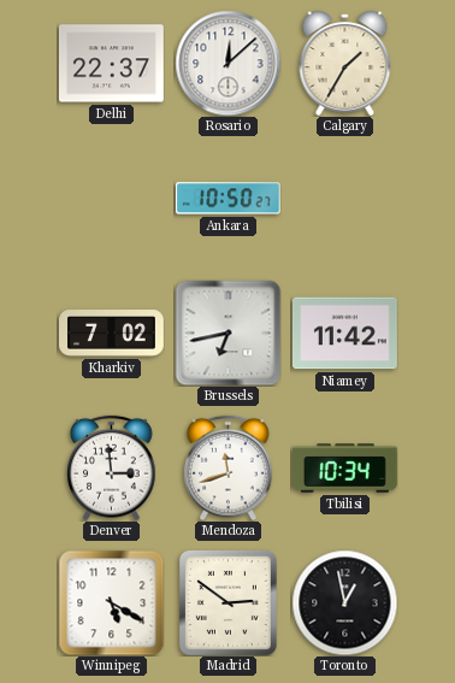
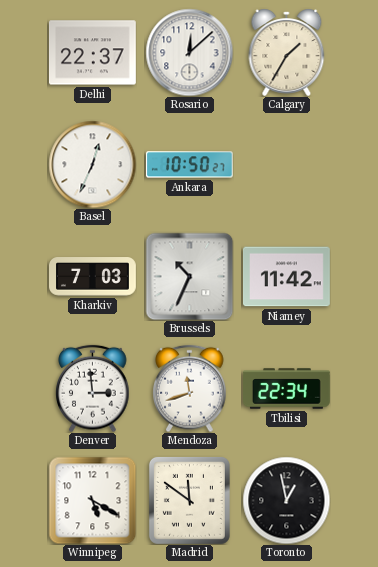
Basel: none -> 12:34 (92, 164)
Kharkiv: 7:02 -> 7:03 (93, 277)
Brussels: 6:43 -> 10:34 (189, 276)
Tbilisi: 10:34 -> 22:34 (287, 389)
Madrid: 2:51 -> 11:51 (189, 500)
